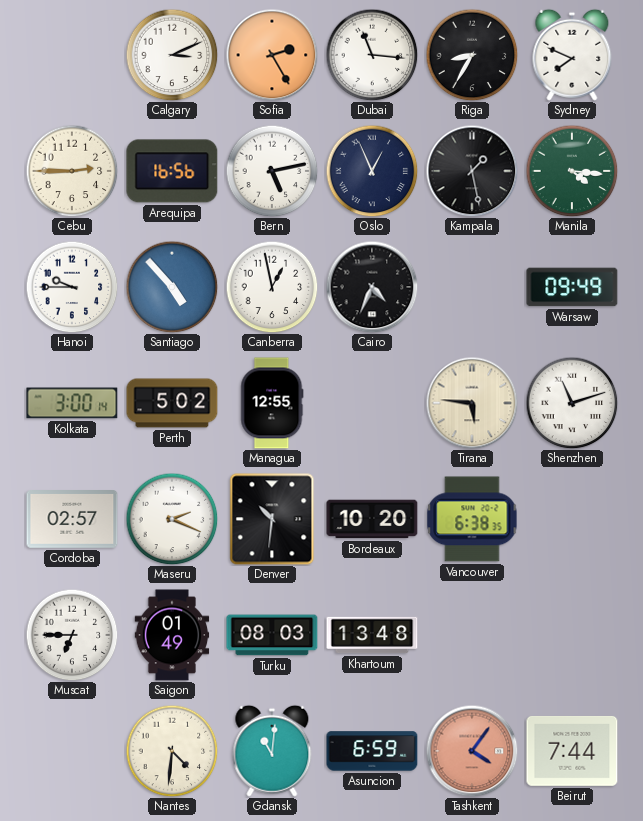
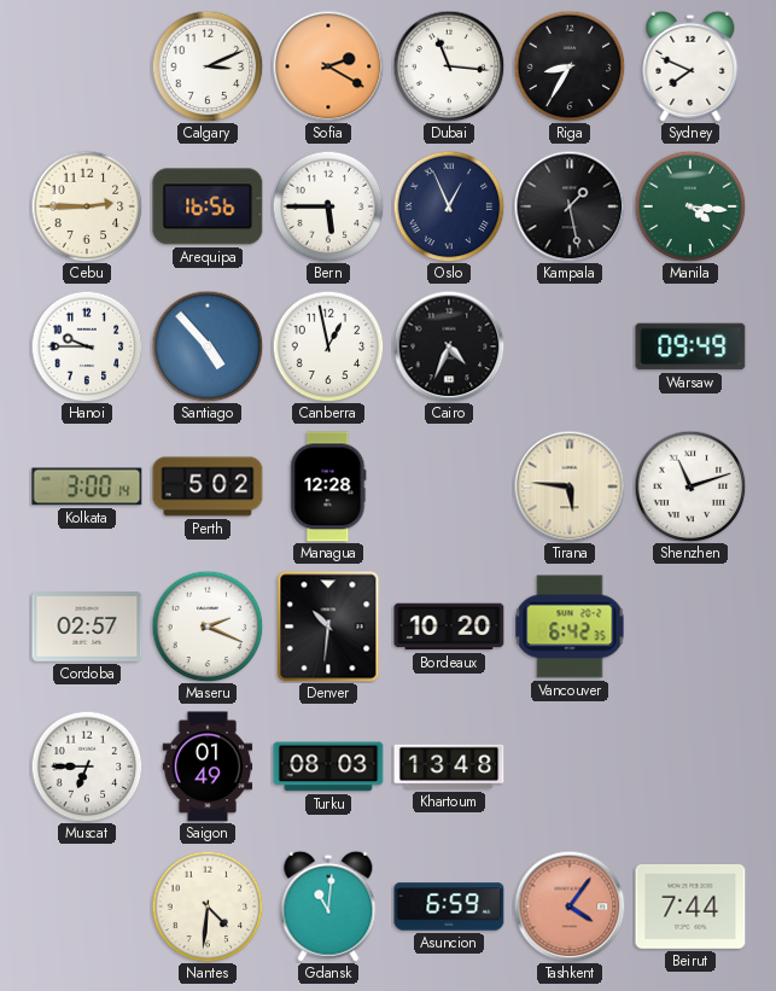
Sofia: 2:25 -> 2:20 (328, 66)
Bern: 5:13 -> 5:45 (328, 206)
Managua: 12:55 -> 12:28 (328, 486)
Vancouver: 6:38 -> 6:42 (570, 626)
